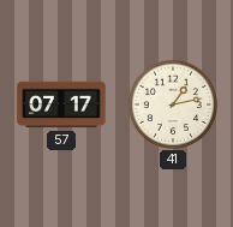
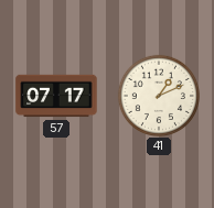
41: 1:13 -> 1:11 (158, 95)
